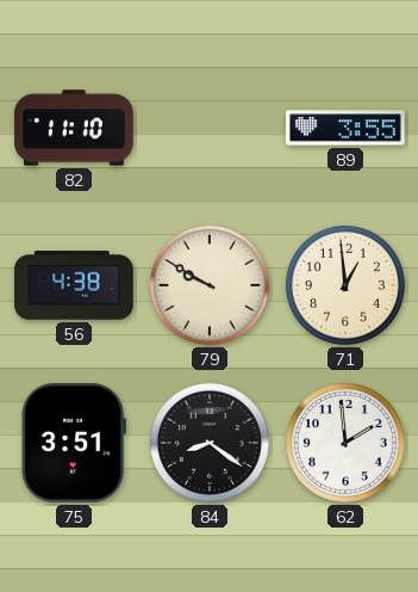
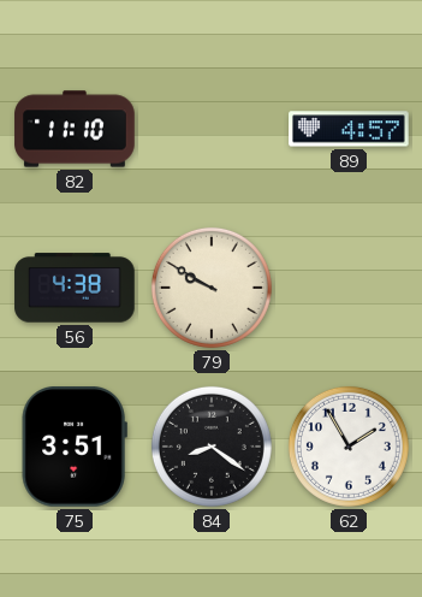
89: 3:55 -> 4:57 (349, 129)
71: 12:59 -> none (345, 285)
62: 1:59 -> 1:55 (349, 447)
